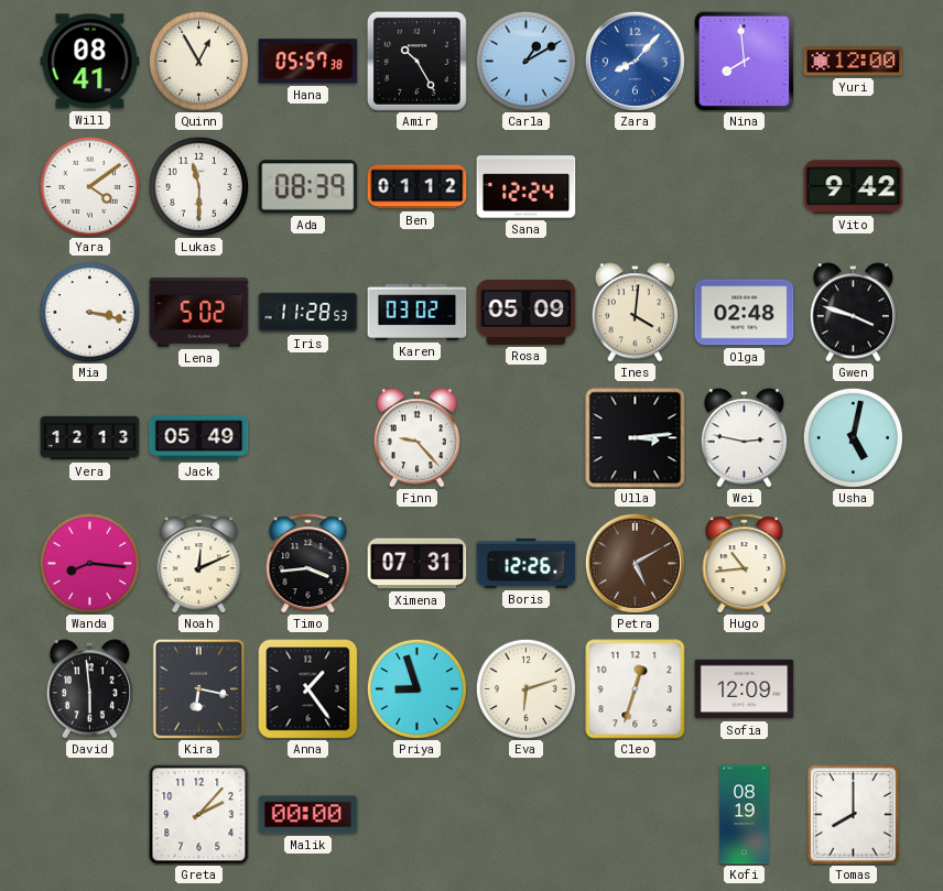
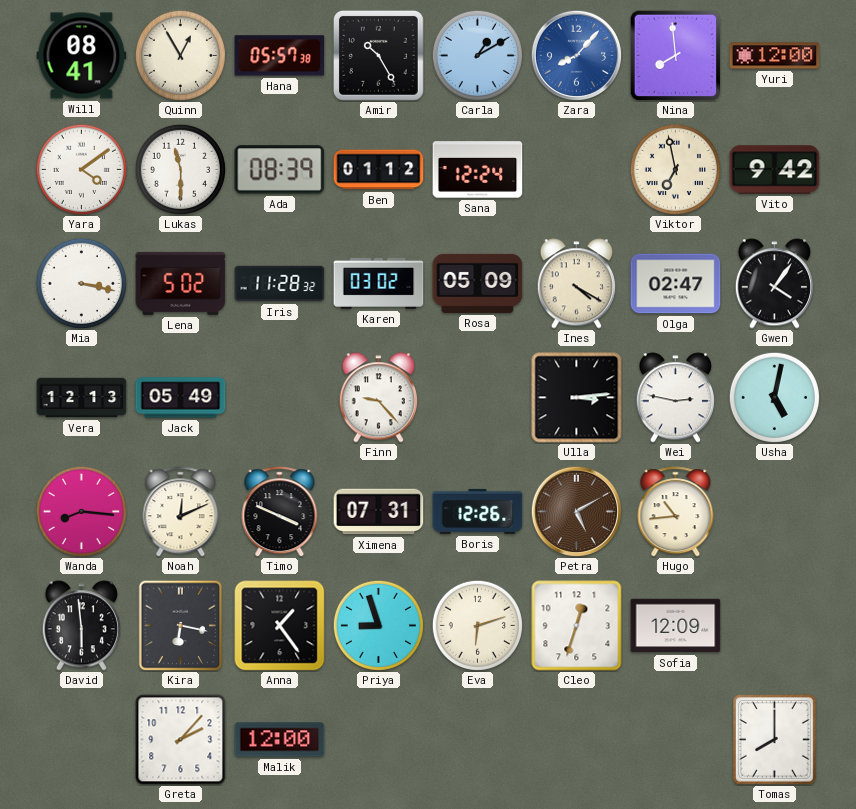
Viktor: none -> 6:58 (675, 169)
Iris: 11:28:53 -> 11:28:32 (280, 284)
Ines: 4:01 -> 4:20 (576, 284)
Olga: 02:48 -> 02:47 (676, 284)
Gwen: 3:48 -> 4:06 (774, 284)
Timo: 3:44 -> 3:49 (280, 512)
Malik: 00:00 -> 12:00 (280, 740)
Kofi: 08:19 -> none (745, 815)
